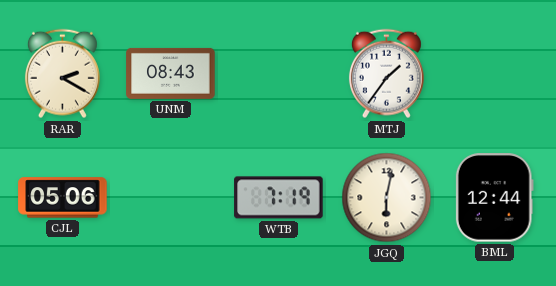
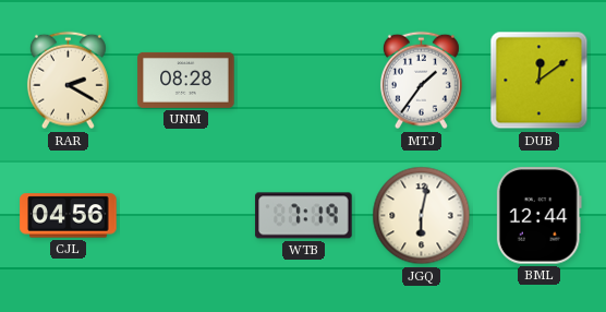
UNM: 08:43 -> 08:28 (186, 80)
DUB: none -> 12:09 (540, 81)
CJL: 05:06 -> 04:56 (69, 216)
